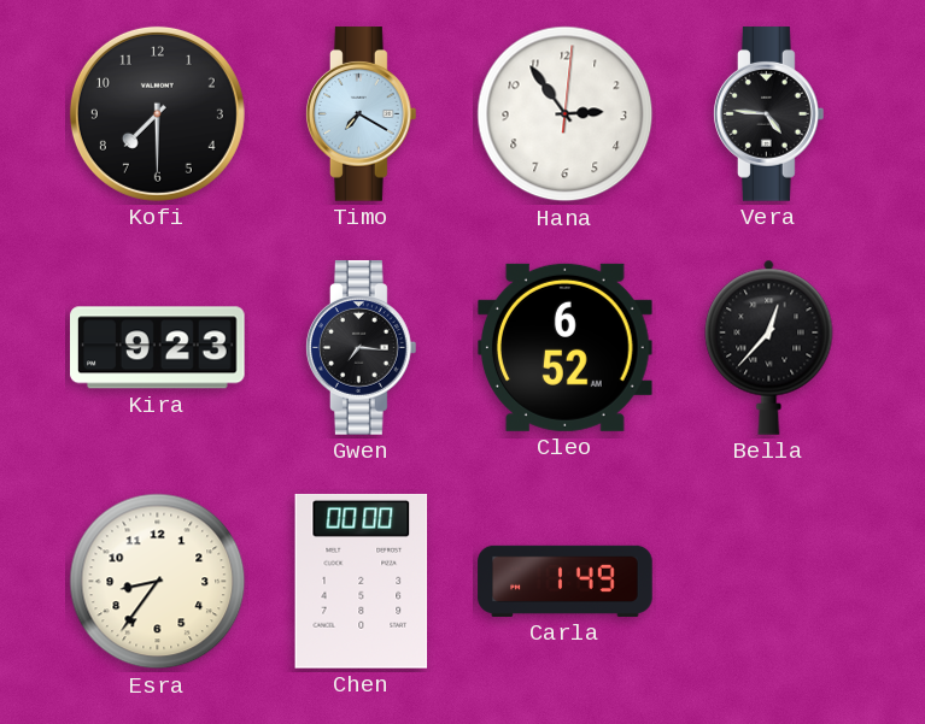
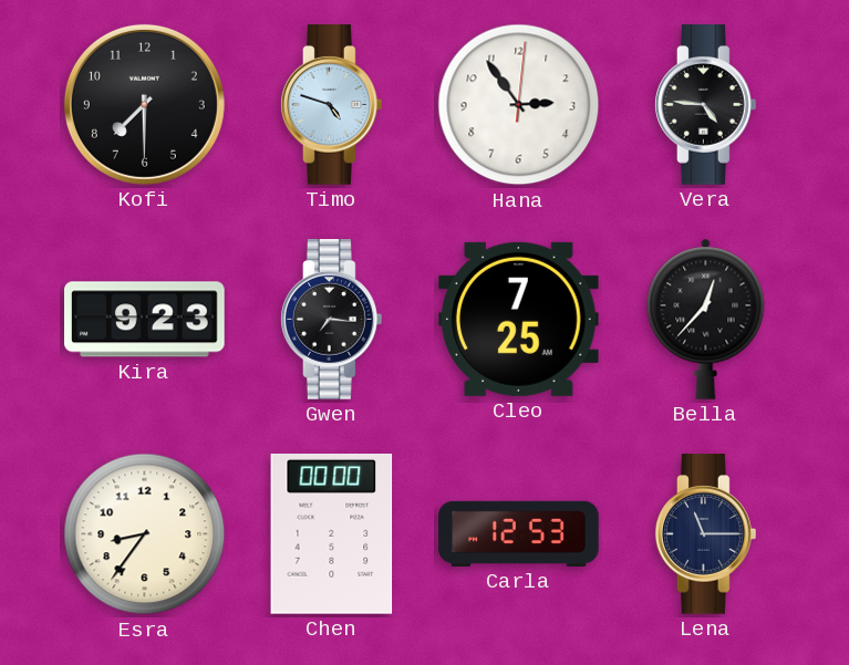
Timo: 7:20 -> 4:48 (332, 105)
Cleo: 6:52 -> 7:25 (519, 319)
Carla: 1:49 -> 12:53 (519, 533)
Lena: none -> 11:15 (706, 534)
